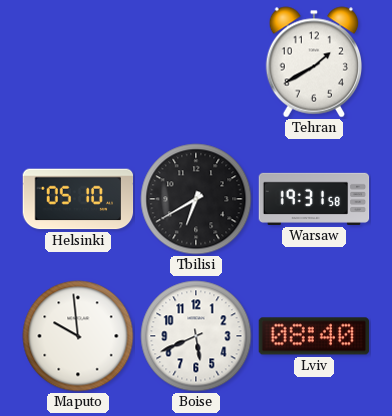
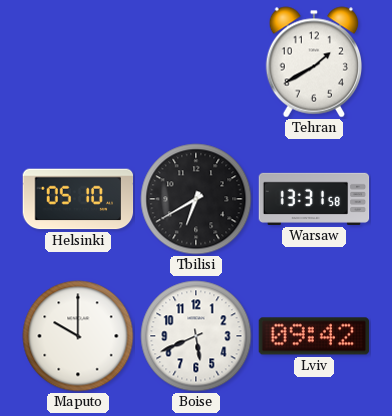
Warsaw: 19:31 -> 13:31 (314, 199)
Maputo: 9:59 -> 10:00 (78, 336)
Lviv: 08:40 -> 09:42 (314, 336)
